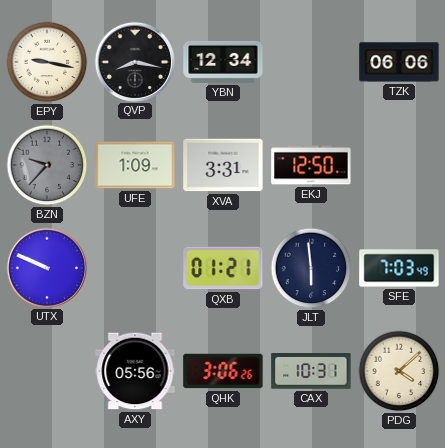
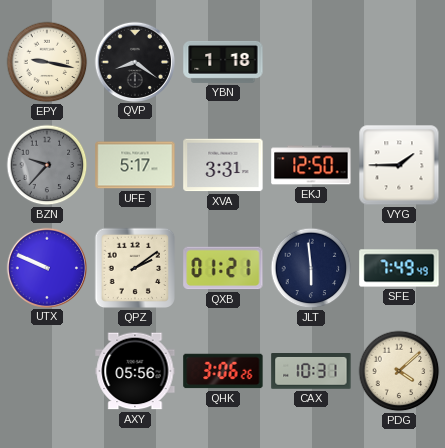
QVP: 8:17 -> 8:21 (134, 61)
YBN: 12:34 -> 1:18 (223, 62)
TZK: 06:06 -> none (399, 62)
UFE: 1:09 -> 5:17 (135, 165)
VYG: none -> 1:45 (399, 165)
QPZ: none -> 2:09 (135, 268)
SFE: 7:03 -> 7:49 (399, 268)
